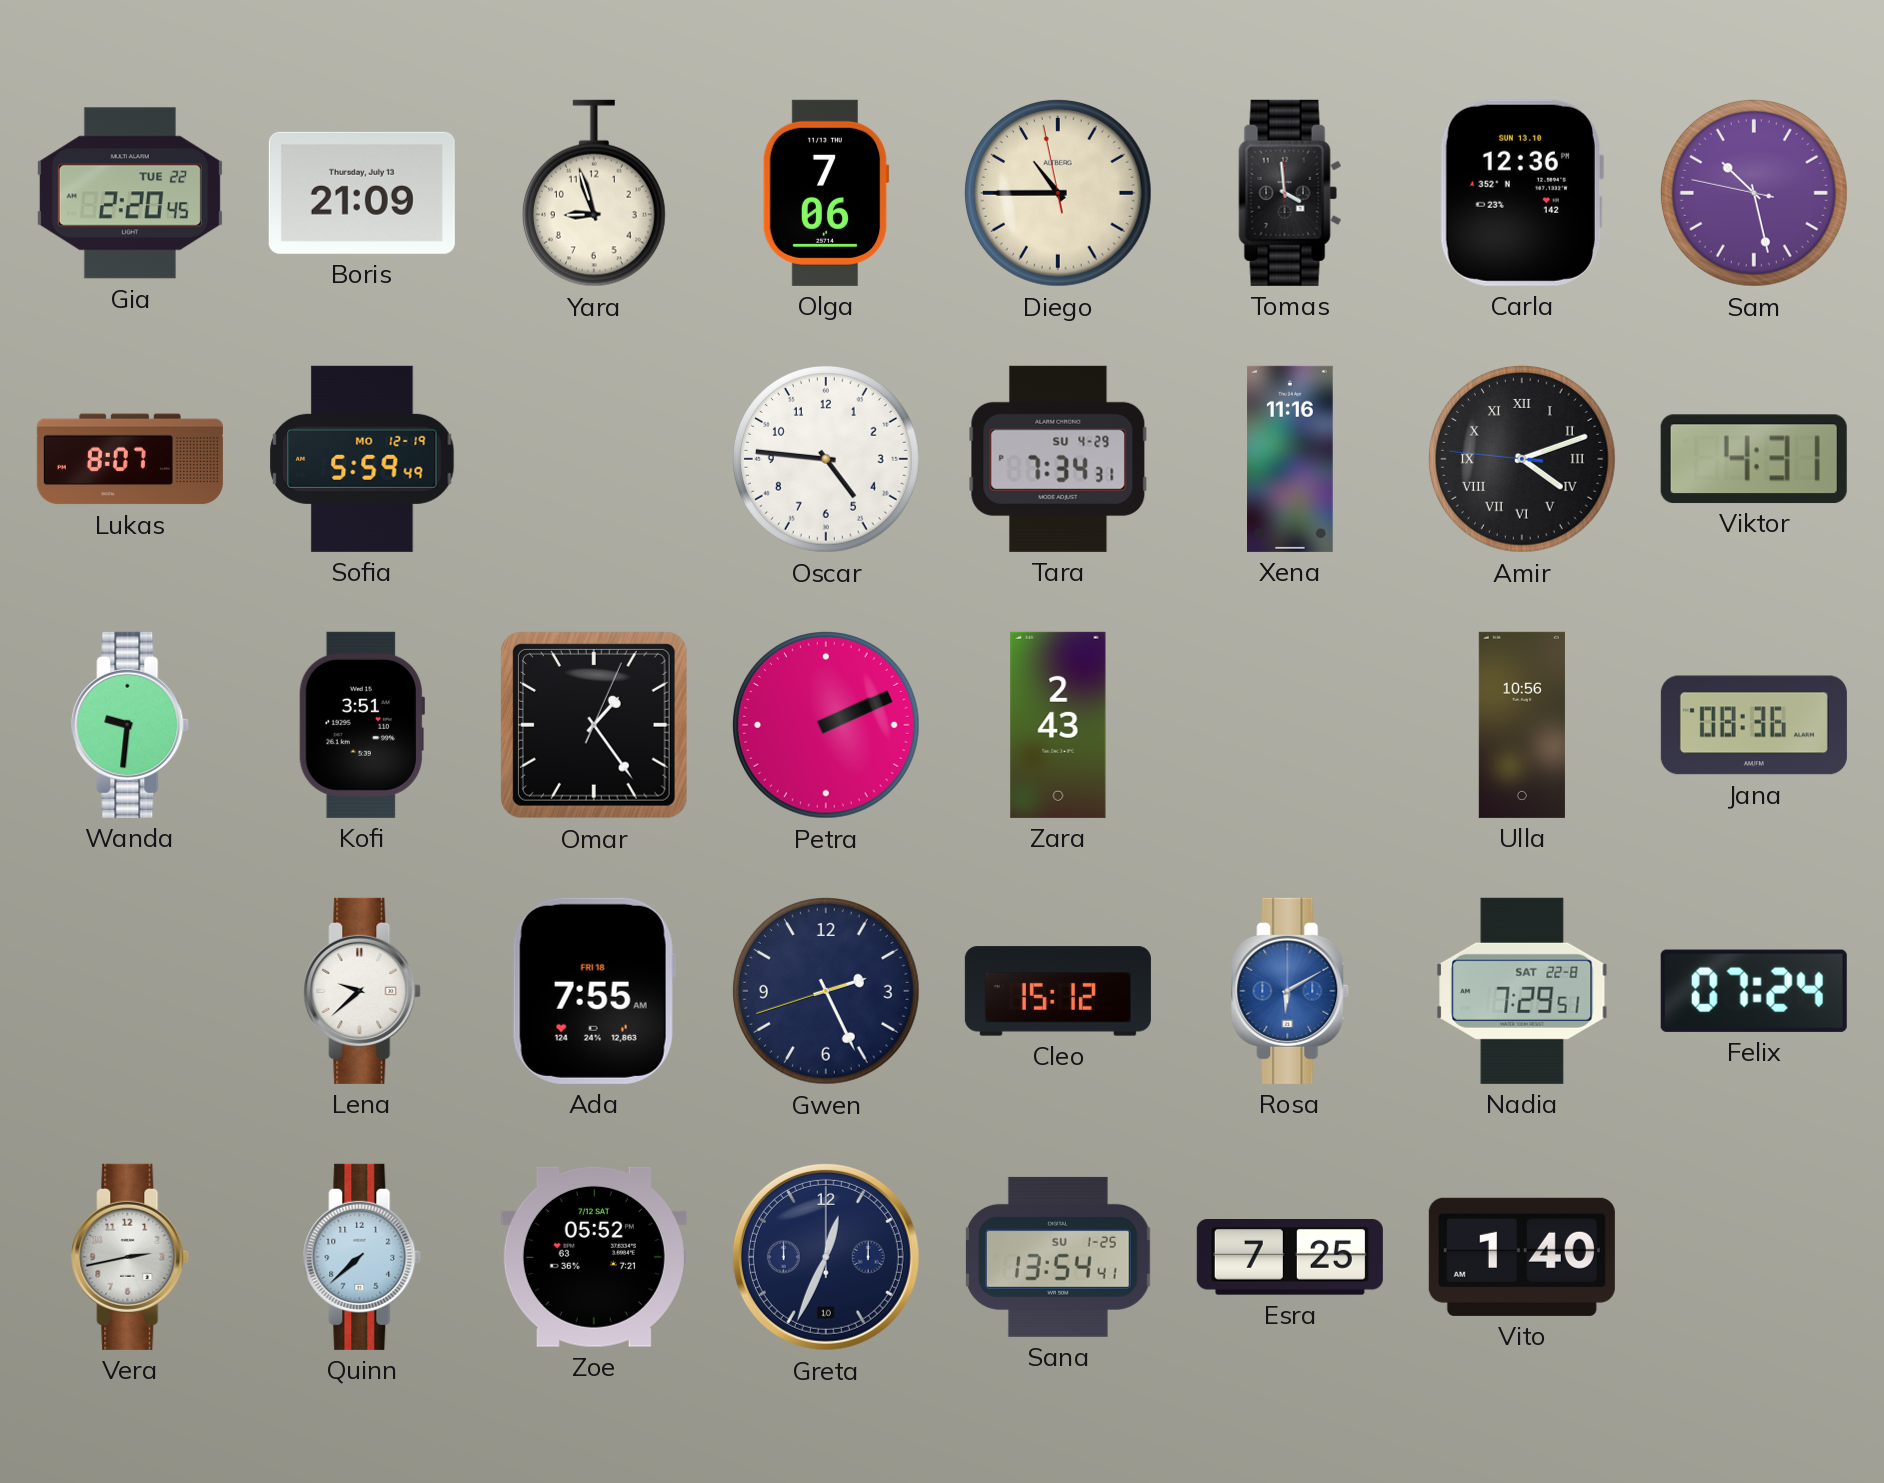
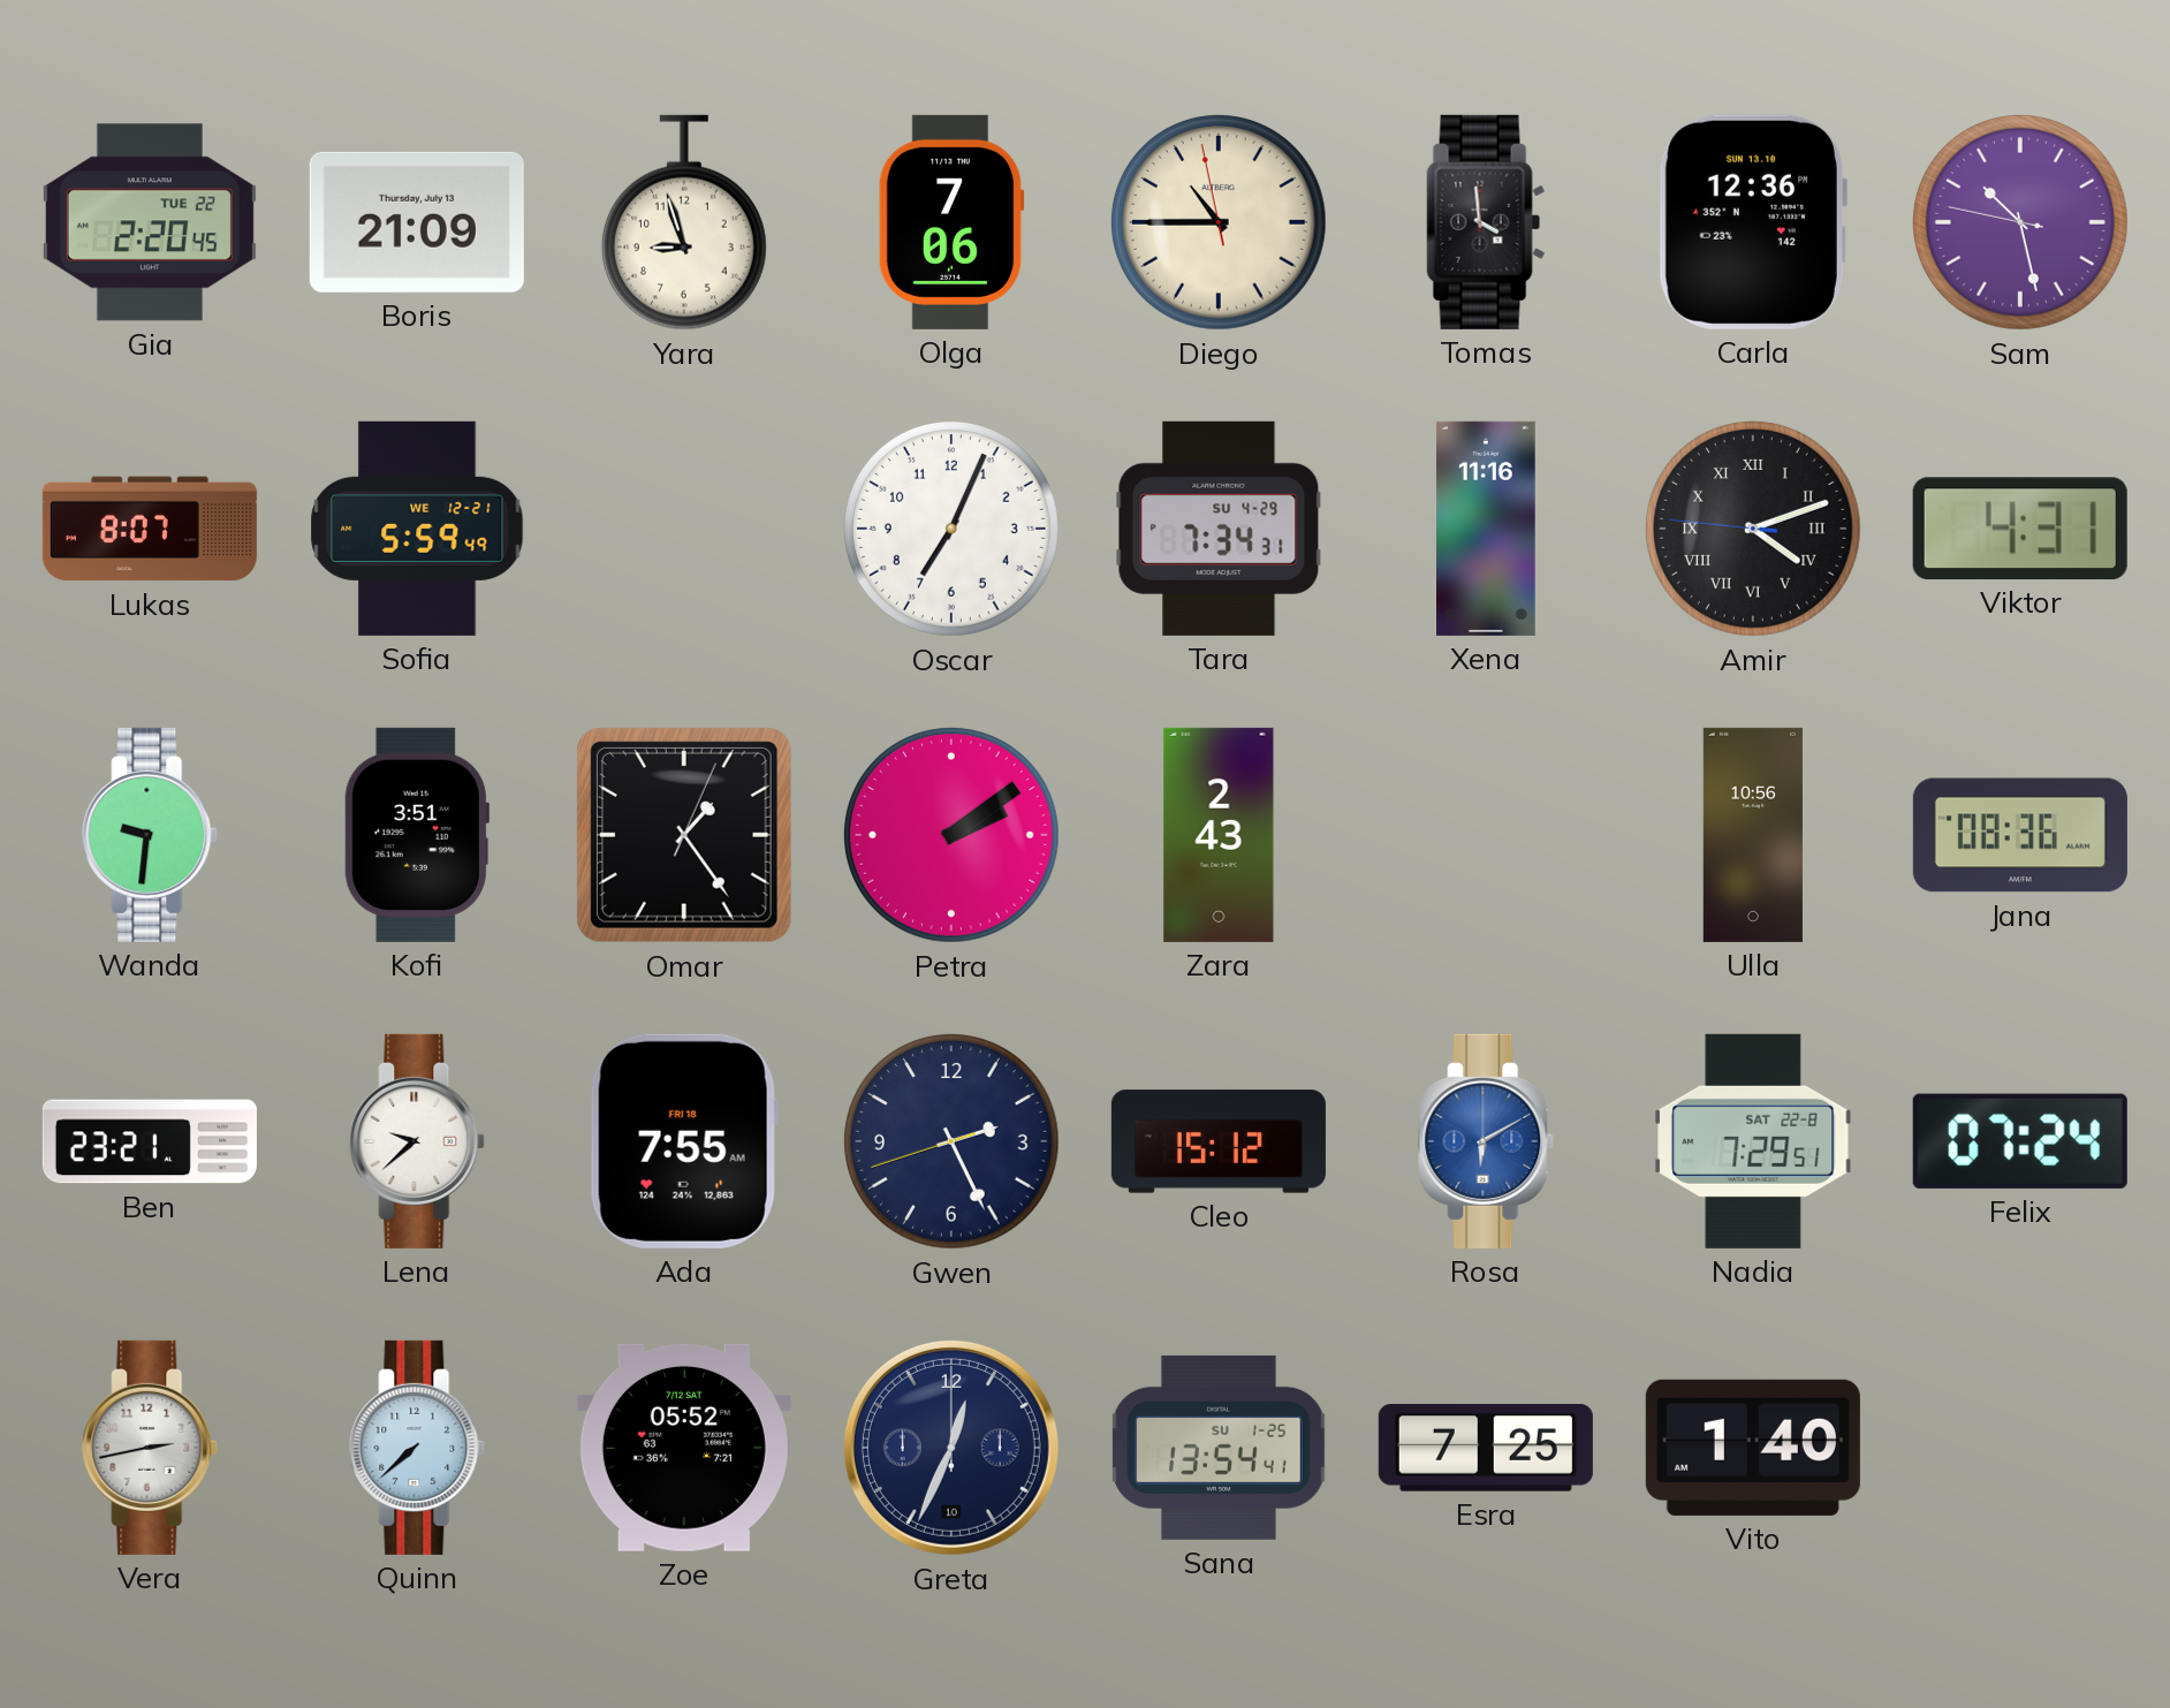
Sofia date: MO 12-19 -> WE 12-21 (417, 529)
Oscar: 4:46 -> 7:04 (951, 529)
Petra: 2:11 -> 2:09 (951, 835)
Ben: none -> 23:21 (150, 1141)
